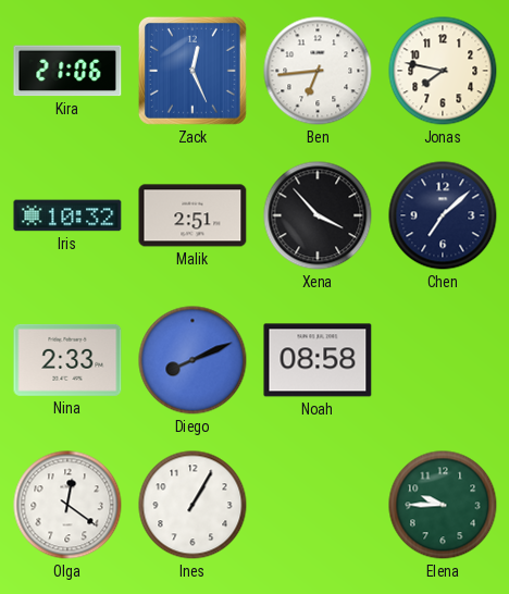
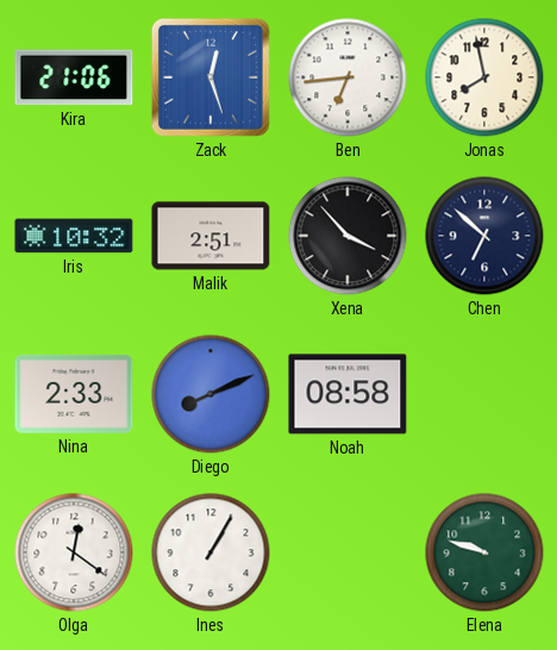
Zack: 12:26 -> 12:27 (211, 77)
Jonas: 7:47 -> 7:58 (484, 77)
Chen: 7:08 -> 6:52 (484, 236)
Elena: 9:45 -> 9:48 (484, 552)
